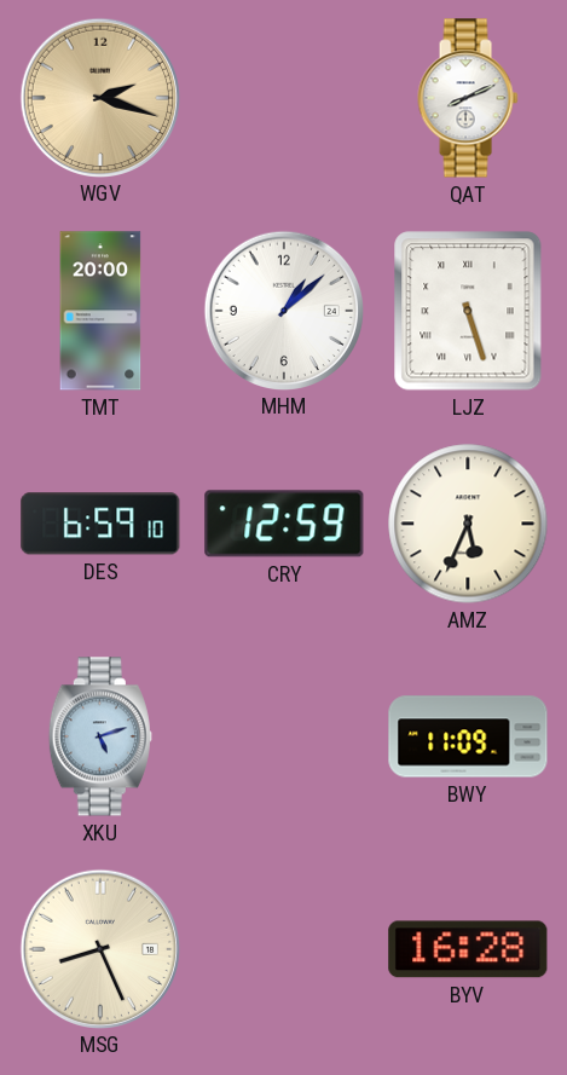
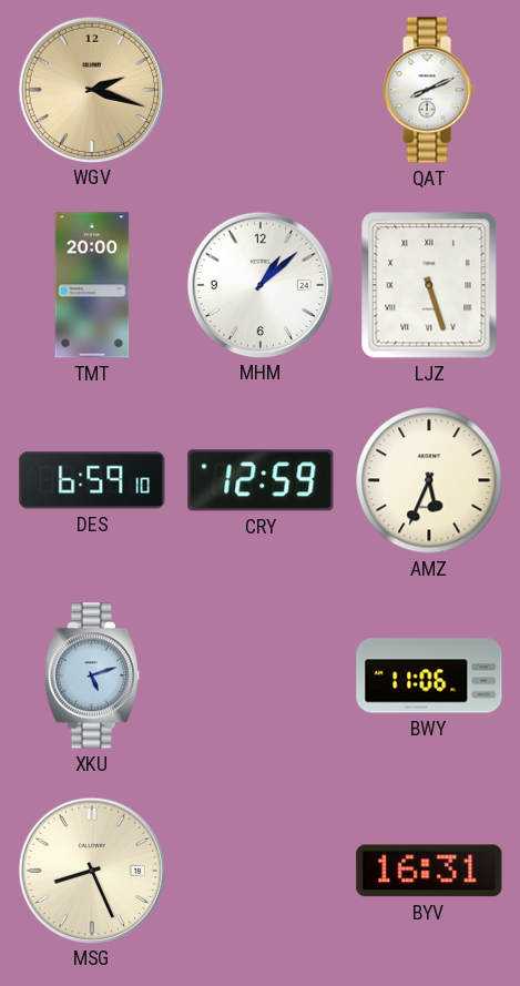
BWY: 11:09 -> 11:06 (429, 675)
BYV: 16:28 -> 16:31 (429, 871)
